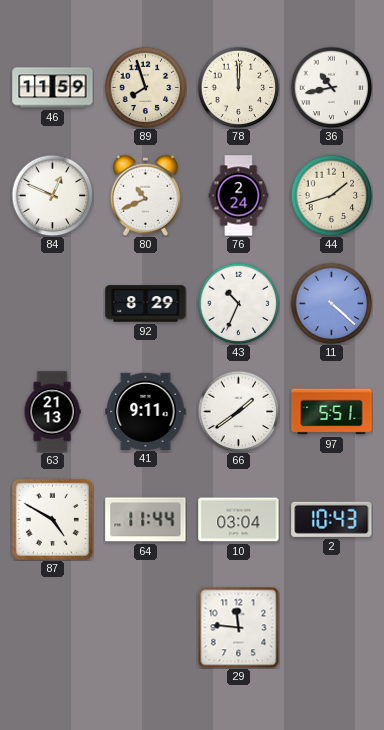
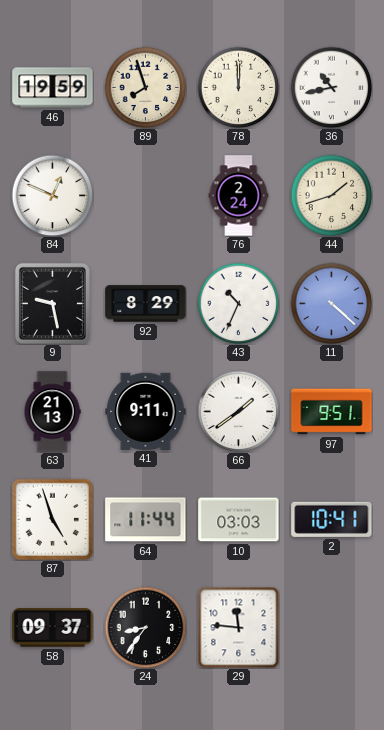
46: 11:59 -> 19:59 (53, 88)
80: 10:41 -> none (145, 195)
9: none -> 9:28 (52, 303)
97: 5:51 -> 9:51 (332, 412)
87: 4:50 -> 4:57 (52, 519)
10: 03:04 -> 03:03 (239, 520)
2: 10:43 -> 10:41 (332, 519)
58: none -> 09:37 (53, 628)
24: none -> 8:36 (145, 627)
